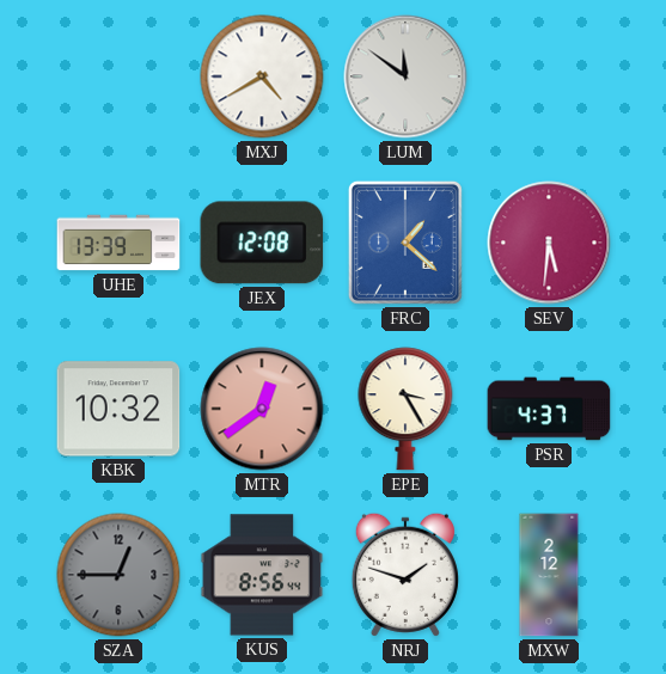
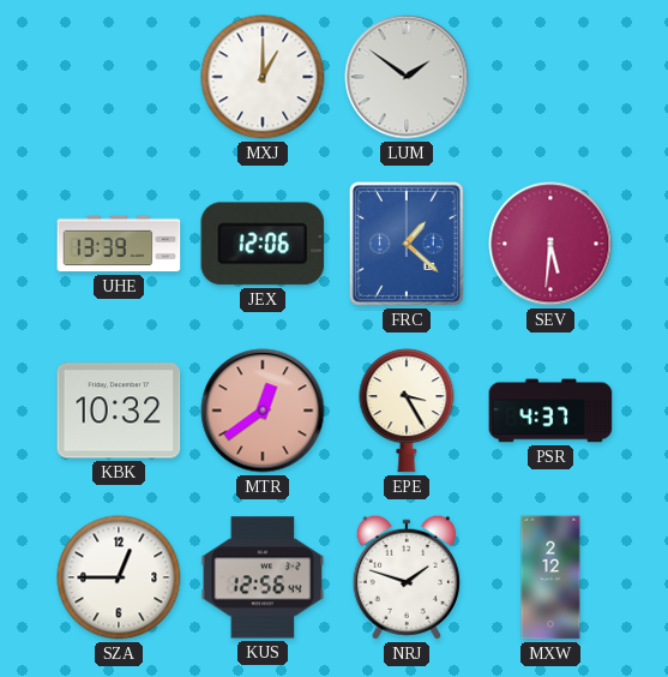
MXJ: 4:40 -> 1:00 (263, 77)
LUM: 11:51 -> 1:51 (407, 77)
JEX: 12:08 -> 12:06 (263, 244)
SZA dial: grey -> white (119, 577)
KUS: 8:56 -> 12:56 (263, 577)
